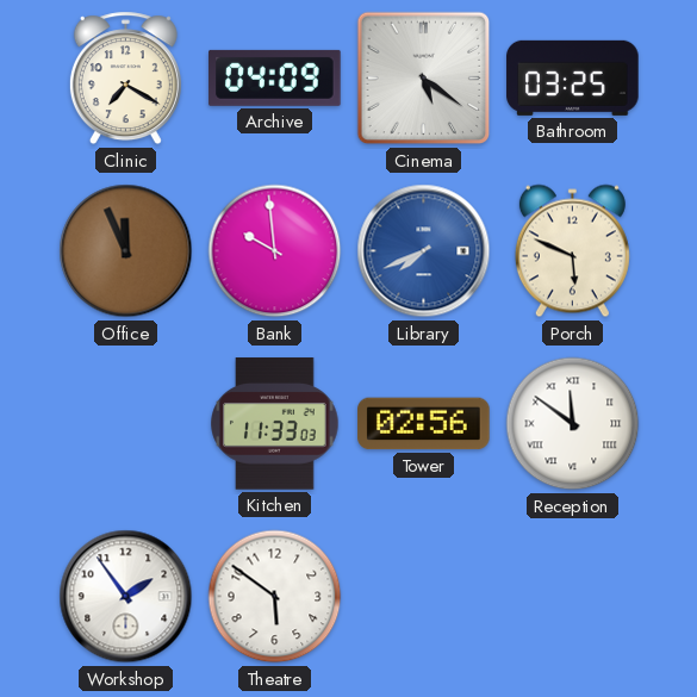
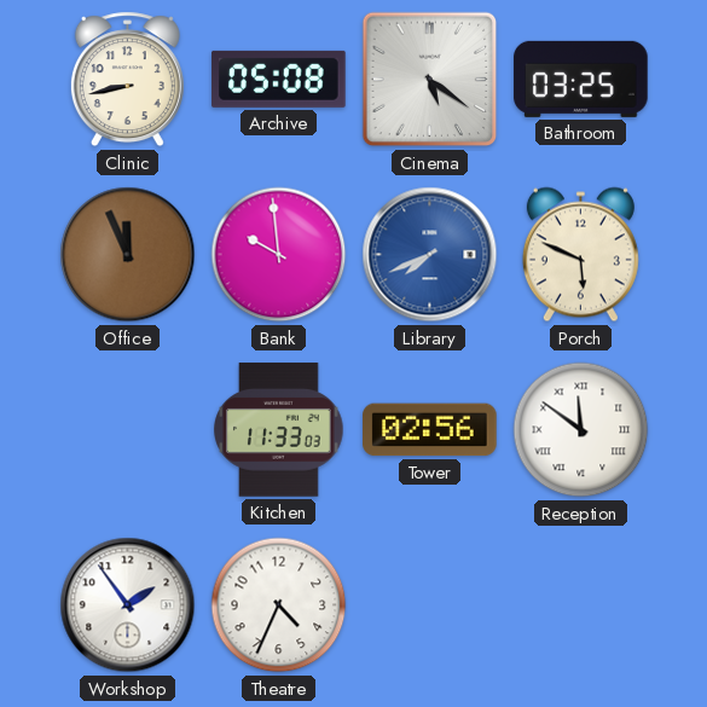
Clinic: 7:20 -> 8:43 (127, 80)
Archive: 04:09 -> 05:08 (279, 79)
Theatre: 5:51 -> 4:34 (279, 605)
